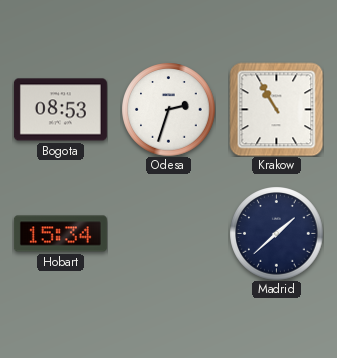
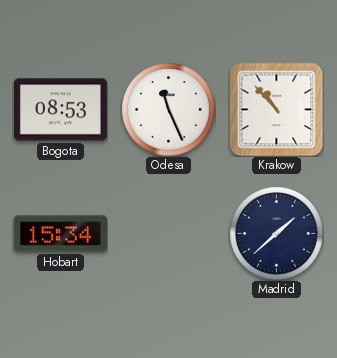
Odesa: 2:33 -> 11:26 (168, 109)
Krakow: 10:55 -> 10:53 (276, 109)
